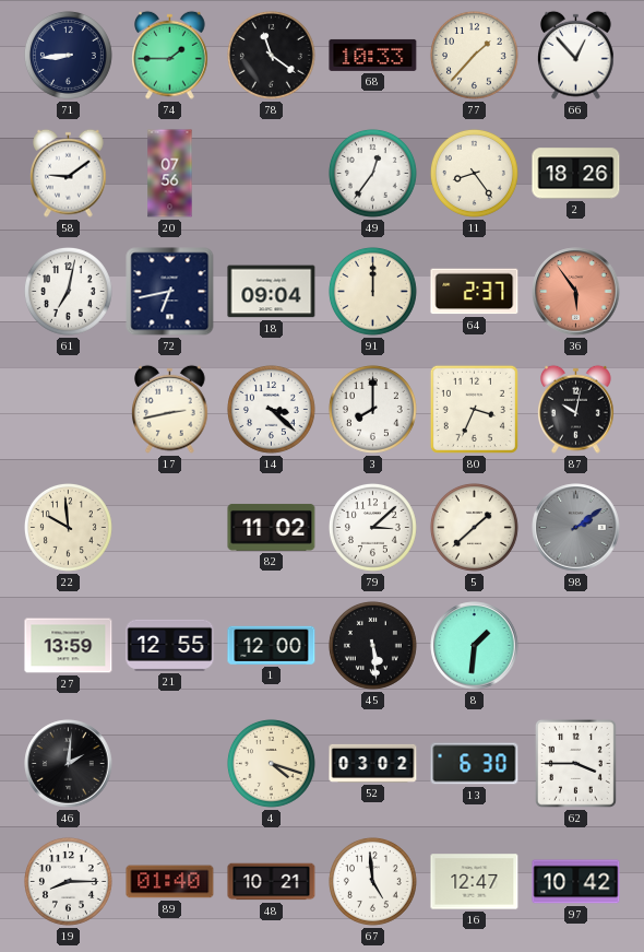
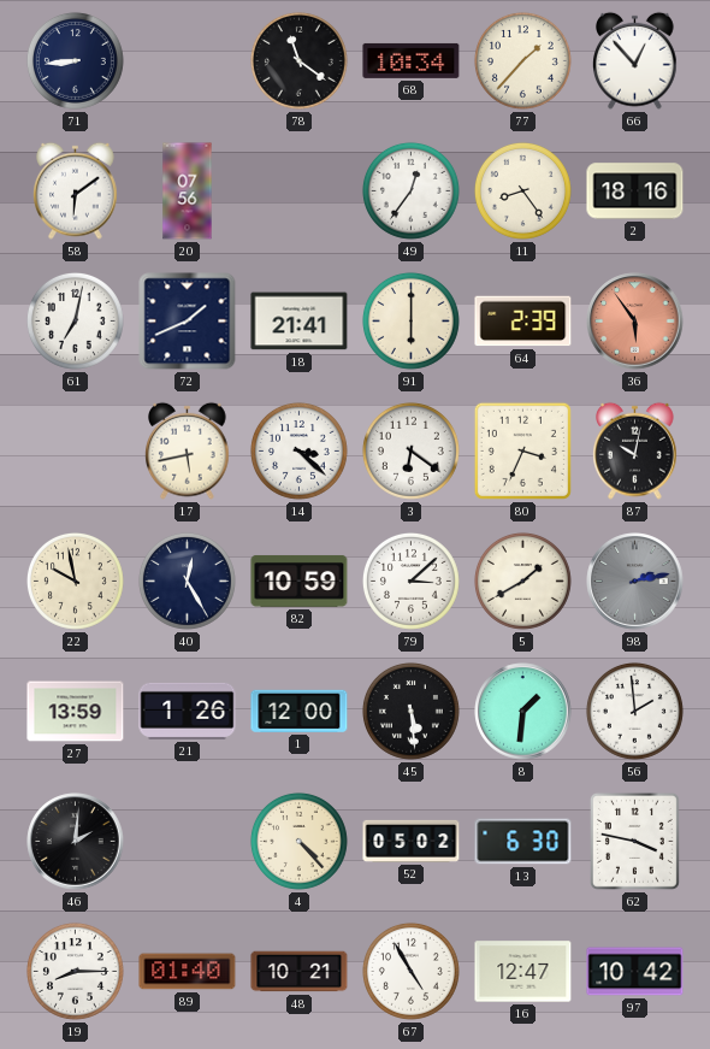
74: 1:45 -> none (170, 55)
68: 10:33 -> 10:34 (412, 60)
58: 9:09 -> 6:09 (76, 190)
2: 18:26 -> 18:16 (635, 191)
72: 6:43 -> 1:41 (188, 322)
18: 09:04 -> 21:41 (300, 322)
91: 12:00 -> 6:00 (410, 320)
64: 2:37 -> 2:39 (523, 322)
17: 2:43 -> 5:43 (188, 450)
3: 8:00 -> 6:21 (410, 450)
22: 9:59 -> 9:58 (75, 581)
40: none -> 12:25 (187, 581)
82: 11:02 -> 10:59 (300, 581)
5: 1:38 -> 1:40 (522, 581)
98: 2:09 -> 2:13 (635, 582)
21: 12:55 -> 1:26 (188, 711)
56: none -> 1:59 (634, 711)
4: 4:18 -> 4:23 (298, 841)
52: 03:02 -> 05:02 (412, 841)
62: 3:45 -> 3:47 (634, 841)
67: 4:59 -> 4:55 (410, 971)
